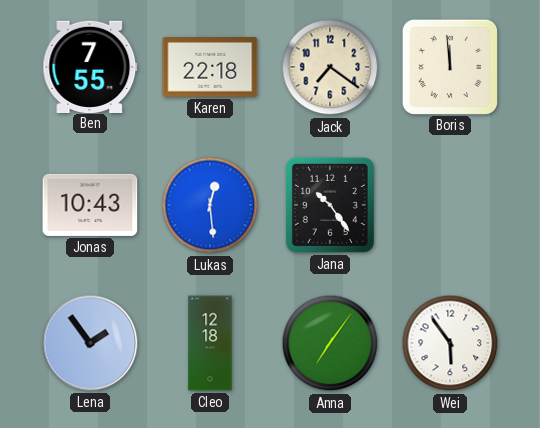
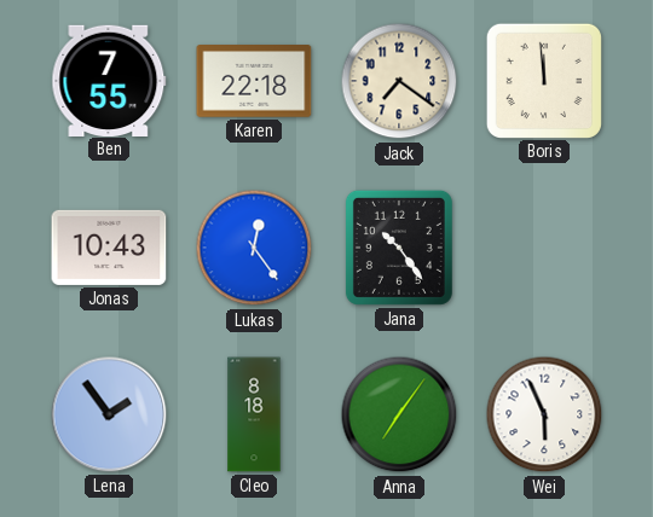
Lukas: 12:29 -> 12:24 (254, 248)
Cleo: 12:18 -> 8:18 (254, 414)
Wei: 5:54 -> 5:56 (544, 414)
